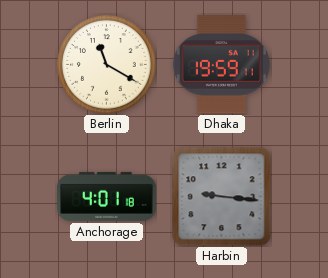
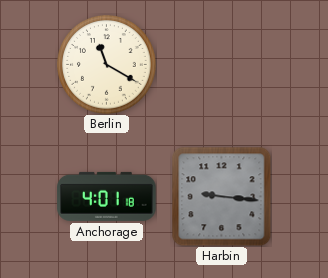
Dhaka: 19:59 -> none (221, 65)
